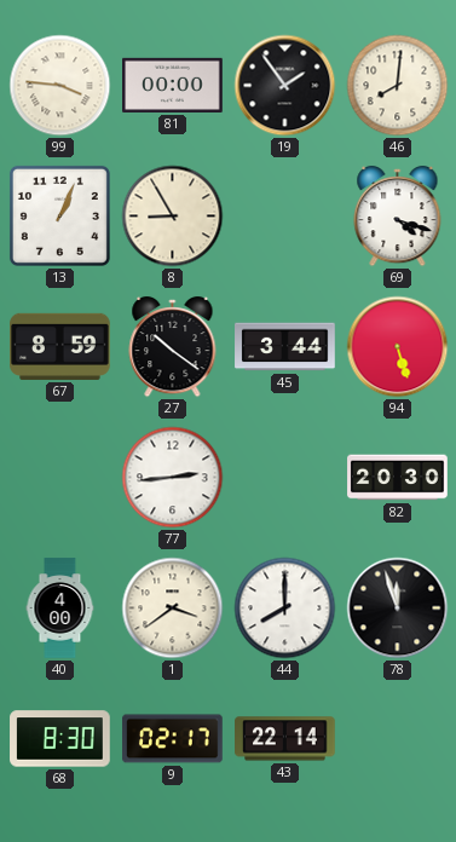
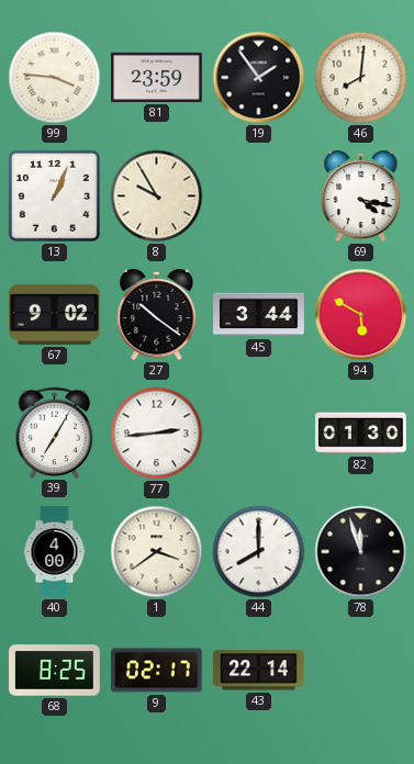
81: 00:00 -> 23:59 (157, 77)
8: 8:55 -> 9:55 (157, 196)
69: 4:18 -> 4:17 (361, 196)
67: 8:59 -> 9:02 (55, 314)
94: 5:27 -> 5:50 (361, 315)
39: none -> 7:05 (55, 432)
82: 20:30 -> 01:30 (361, 434)
68: 8:30 -> 8:25 (55, 671)
